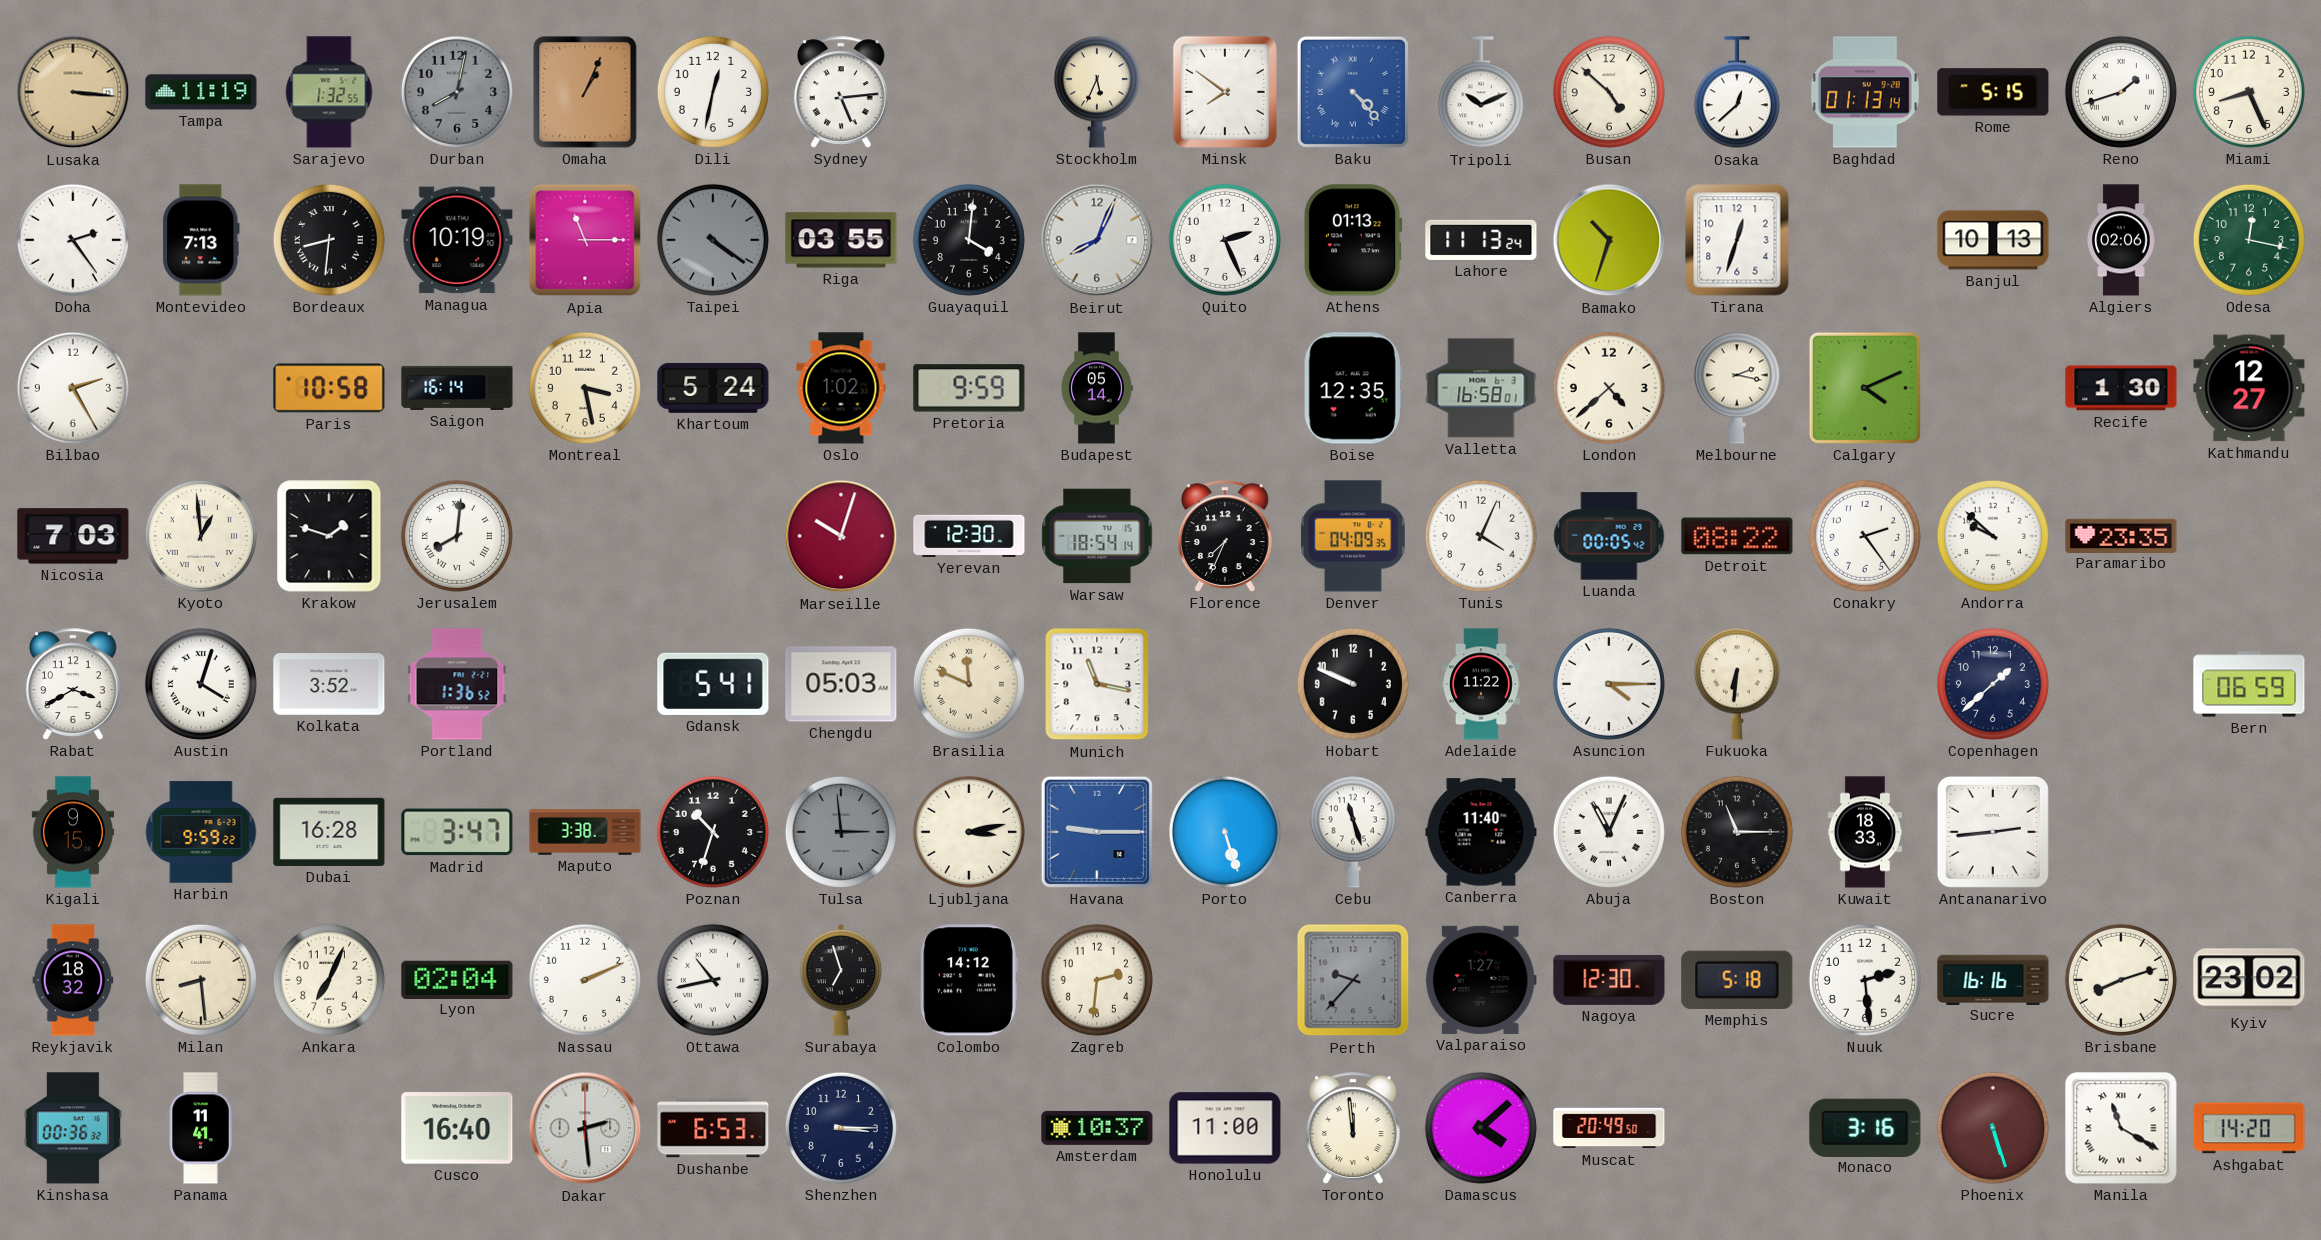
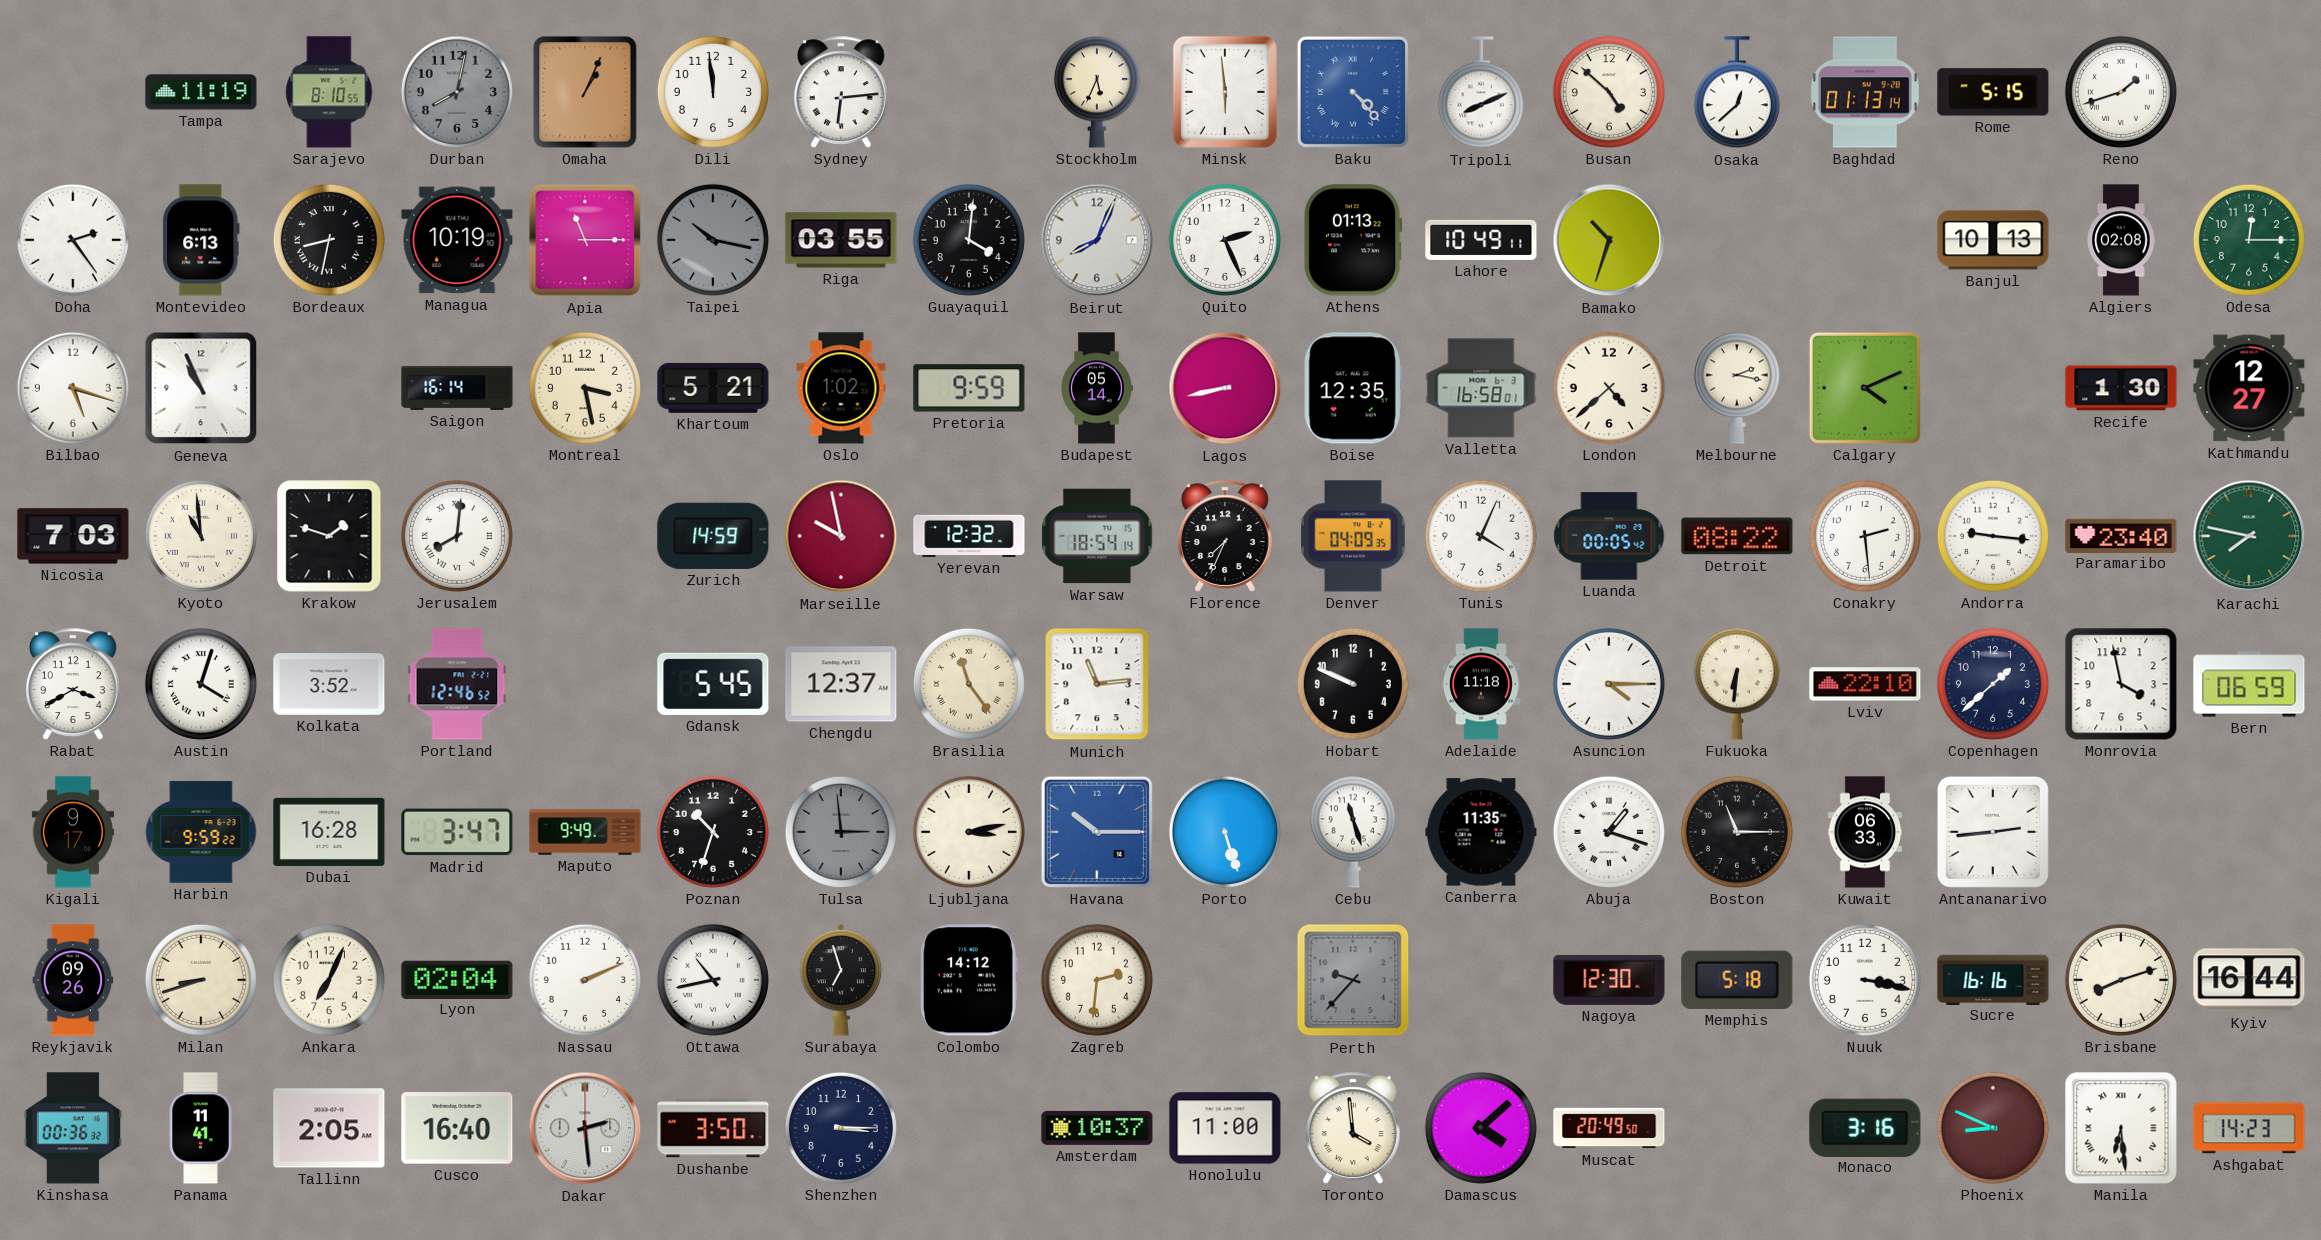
Lusaka: 3:16 -> none (73, 92)
Sarajevo: 1:32 -> 8:10 (329, 92)
Dili: 12:32 -> 11:59 (713, 92)
Sydney: 5:14 -> 6:14 (842, 92)
Minsk: 7:51 -> 5:59 (1225, 92)
Tripoli: 10:11 -> 8:11 (1481, 93)
Miami: 8:26 -> none (2249, 92)
Montevideo: 7:13 -> 6:13 (201, 240)
Bordeaux: 8:31 -> 8:32 (329, 240)
Taipei: 4:21 -> 10:17 (713, 240)
Lahore: 11:13 -> 10:49 (1481, 240)
Tirana: 12:33 -> none (1737, 240)
Algiers: 02:06 -> 02:08 (2121, 240)
Odesa: 12:17 -> 12:15 (2249, 240)
Bilbao: 2:25 -> 5:18 (73, 388)
Geneva: none -> 10:56 (201, 388)
Paris: 10:58 -> none (329, 388)
Khartoum: 5:24 -> 5:21 (713, 388)
Lagos: none -> 8:43 (1225, 388)
Kyoto: 12:59 -> 10:59 (201, 536)
Zurich: none -> 14:59 (713, 536)
Marseille: 10:03 -> 9:58 (841, 536)
Yerevan: 12:30 -> 12:32 (969, 536)
Conakry: 2:24 -> 2:29 (1865, 536)
Andorra: 9:52 -> 9:16 (1993, 536)
Paramaribo: 23:35 -> 23:40 (2121, 535)
Karachi: none -> 7:47 (2249, 536)
Portland: 1:36 -> 12:46 (457, 684)
Gdansk: 5:41 -> 5:45 (713, 684)
Chengdu: 05:03 -> 12:37 (841, 684)
Brasilia: 11:49 -> 11:24 (969, 684)
Munich: 11:17 -> 11:14 (1097, 684)
Adelaide: 11:22 -> 11:18 (1482, 684)
Lviv: none -> 22:10 (1865, 684)
Monrovia: none -> 3:58 (2121, 684)
Kigali: 9:15 -> 9:17 (73, 832)
Maputo: 3:38 -> 9:49 (585, 832)
Havana: 9:15 -> 10:15 (1097, 832)
Canberra: 11:40 -> 11:35 (1481, 832)
Abuja: 11:04 -> 1:18 (1609, 832)
Kuwait: 18:33 -> 06:33 (1865, 832)
Reykjavik: 18:32 -> 09:26 (73, 980)
Milan: 8:29 -> 8:42 (201, 980)
Valparaiso: 1:27 -> none (1481, 980)
Nuuk: 2:29 -> 3:17 (1865, 980)
Kyiv: 23:02 -> 16:44 (2249, 980)
Tallinn: none -> 2:05 (329, 1128)
Dushanbe: 6:53 -> 3:50 (713, 1128)
Toronto: 11:59 -> 3:59 (1354, 1128)
Phoenix: 5:27 -> 8:49 (1993, 1128)
Manila: 11:20 -> 6:29 (2121, 1128)
Ashgabat: 14:20 -> 14:23 (2249, 1128)
